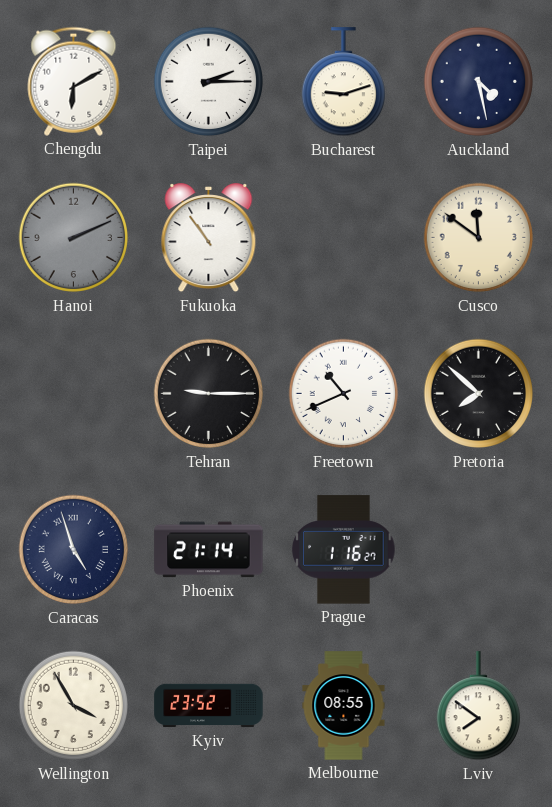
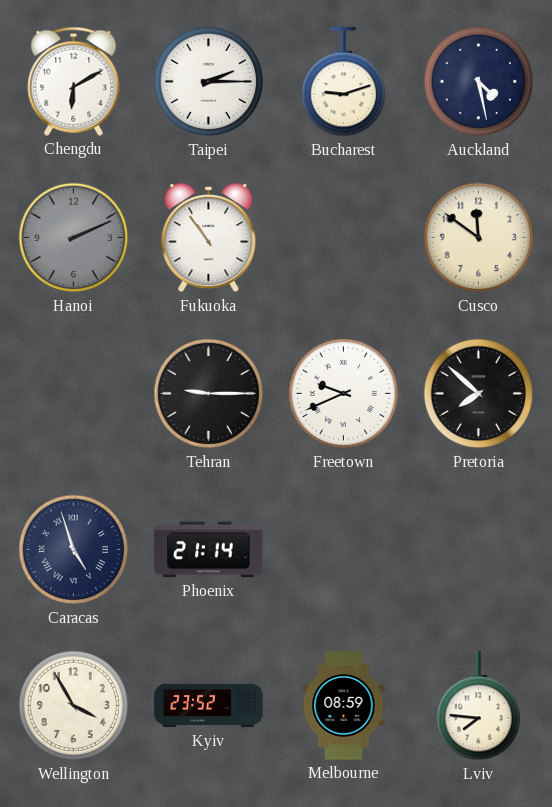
Freetown: 10:41 -> 9:41 (344, 394)
Prague: 1:16 -> none (344, 550)
Melbourne: 08:55 -> 08:59 (344, 706)
Lviv: 7:51 -> 7:46 (478, 706)
